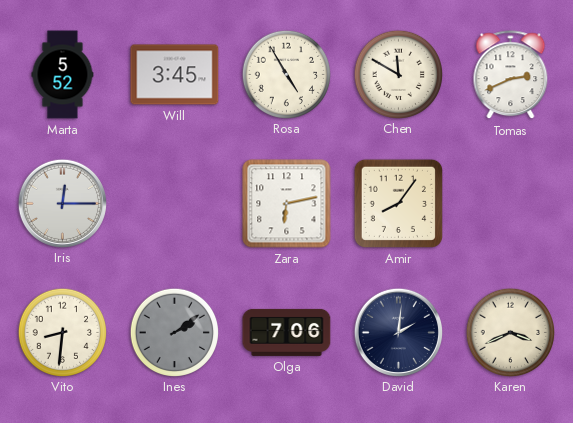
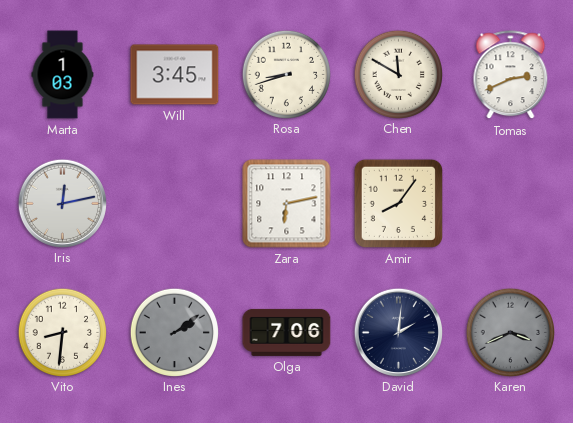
Marta: 5:52 -> 1:03 (63, 75)
Rosa: 4:55 -> 8:42 (286, 74)
Iris: 12:15 -> 12:13 (62, 203)
Karen dial: cream -> grey (510, 332)
